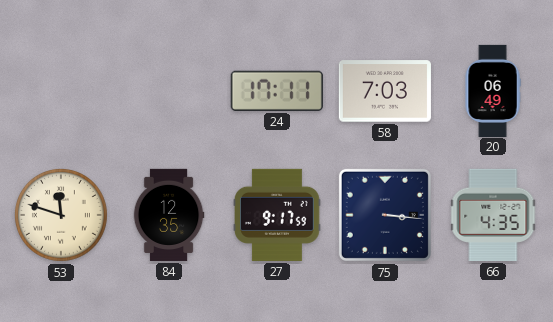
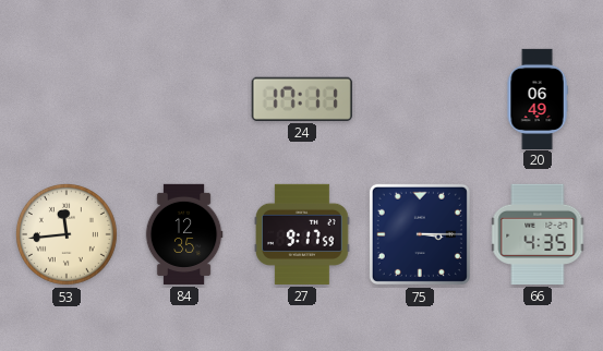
58: 7:03 -> none (385, 91)
53: 11:48 -> 11:44 (67, 234)
75: 3:16 -> 3:15 (420, 234)
